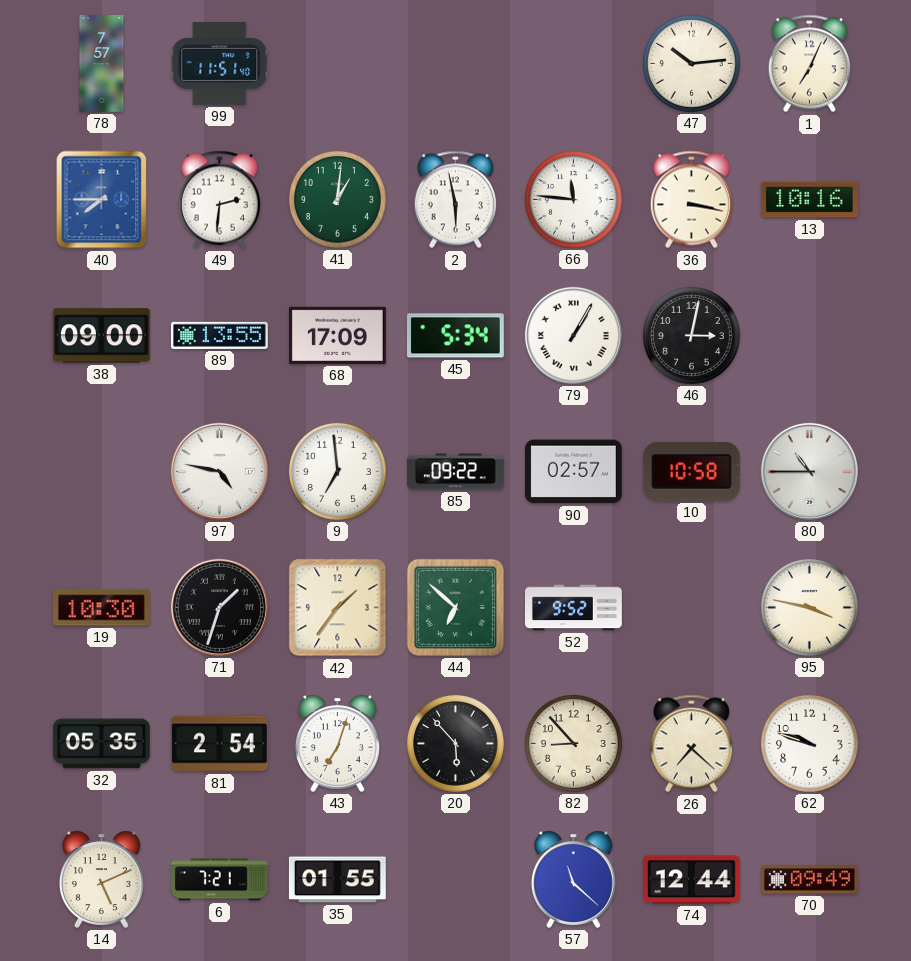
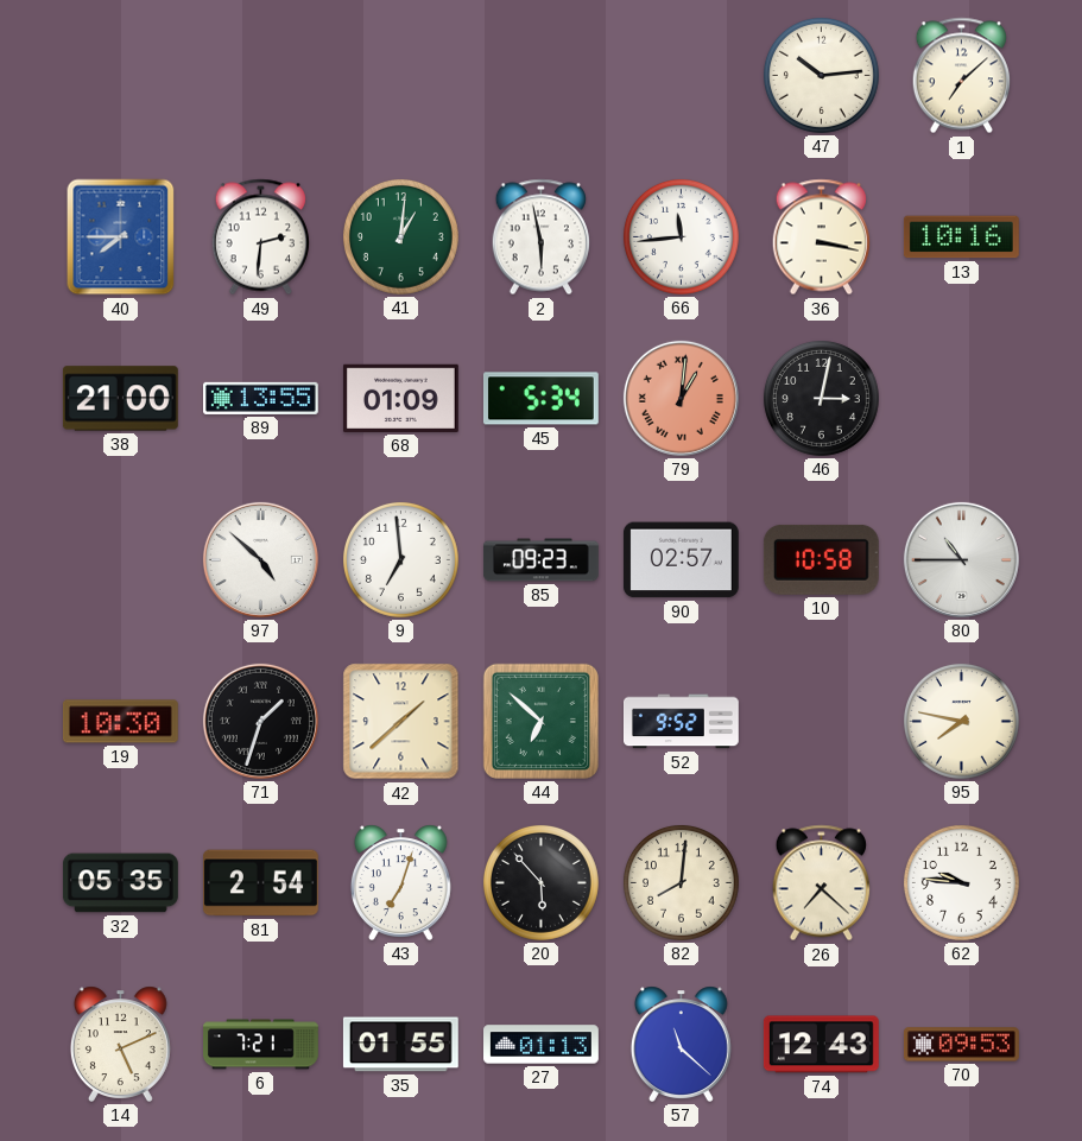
78: 7:57 -> none (102, 64)
99: 11:51 -> none (220, 63)
1: 7:04 -> 7:08 (961, 76)
66: 11:46 -> 11:44 (681, 236)
38: 09:00 -> 21:00 (120, 399)
68: 17:09 -> 01:09 (400, 398)
79: 1:05 -> 1:01 (681, 398)
79 dial: white -> salmon (681, 398)
97: 4:47 -> 4:52 (260, 559)
85: 09:22 -> 09:23 (542, 560)
42: 1:36 -> 1:38 (401, 722)
95: 3:47 -> 7:47 (961, 721)
82: 8:53 -> 8:01 (681, 882)
62: 9:48 -> 9:46 (961, 882)
27: none -> 01:13 (542, 1045)
74: 12:44 -> 12:43 (821, 1045)
70: 09:49 -> 09:53 (961, 1045)
